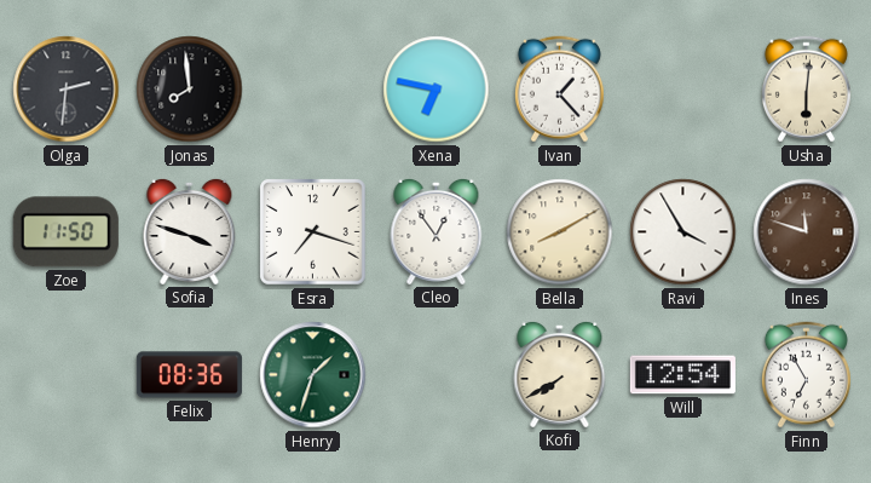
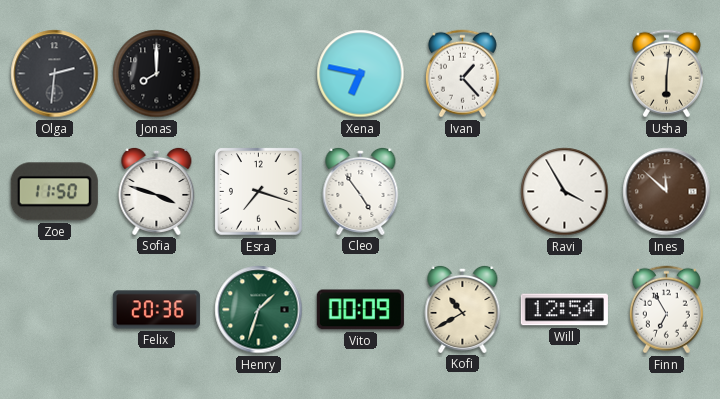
Jonas: 7:59 -> 8:00 (157, 74)
Cleo: 12:54 -> 4:54 (361, 191)
Bella: 8:10 -> none (560, 232)
Ines: 11:48 -> 11:52 (667, 192)
Felix: 08:36 -> 20:36 (156, 310)
Vito: none -> 00:09 (360, 310)
Kofi: 7:40 -> 10:40 (463, 309)
